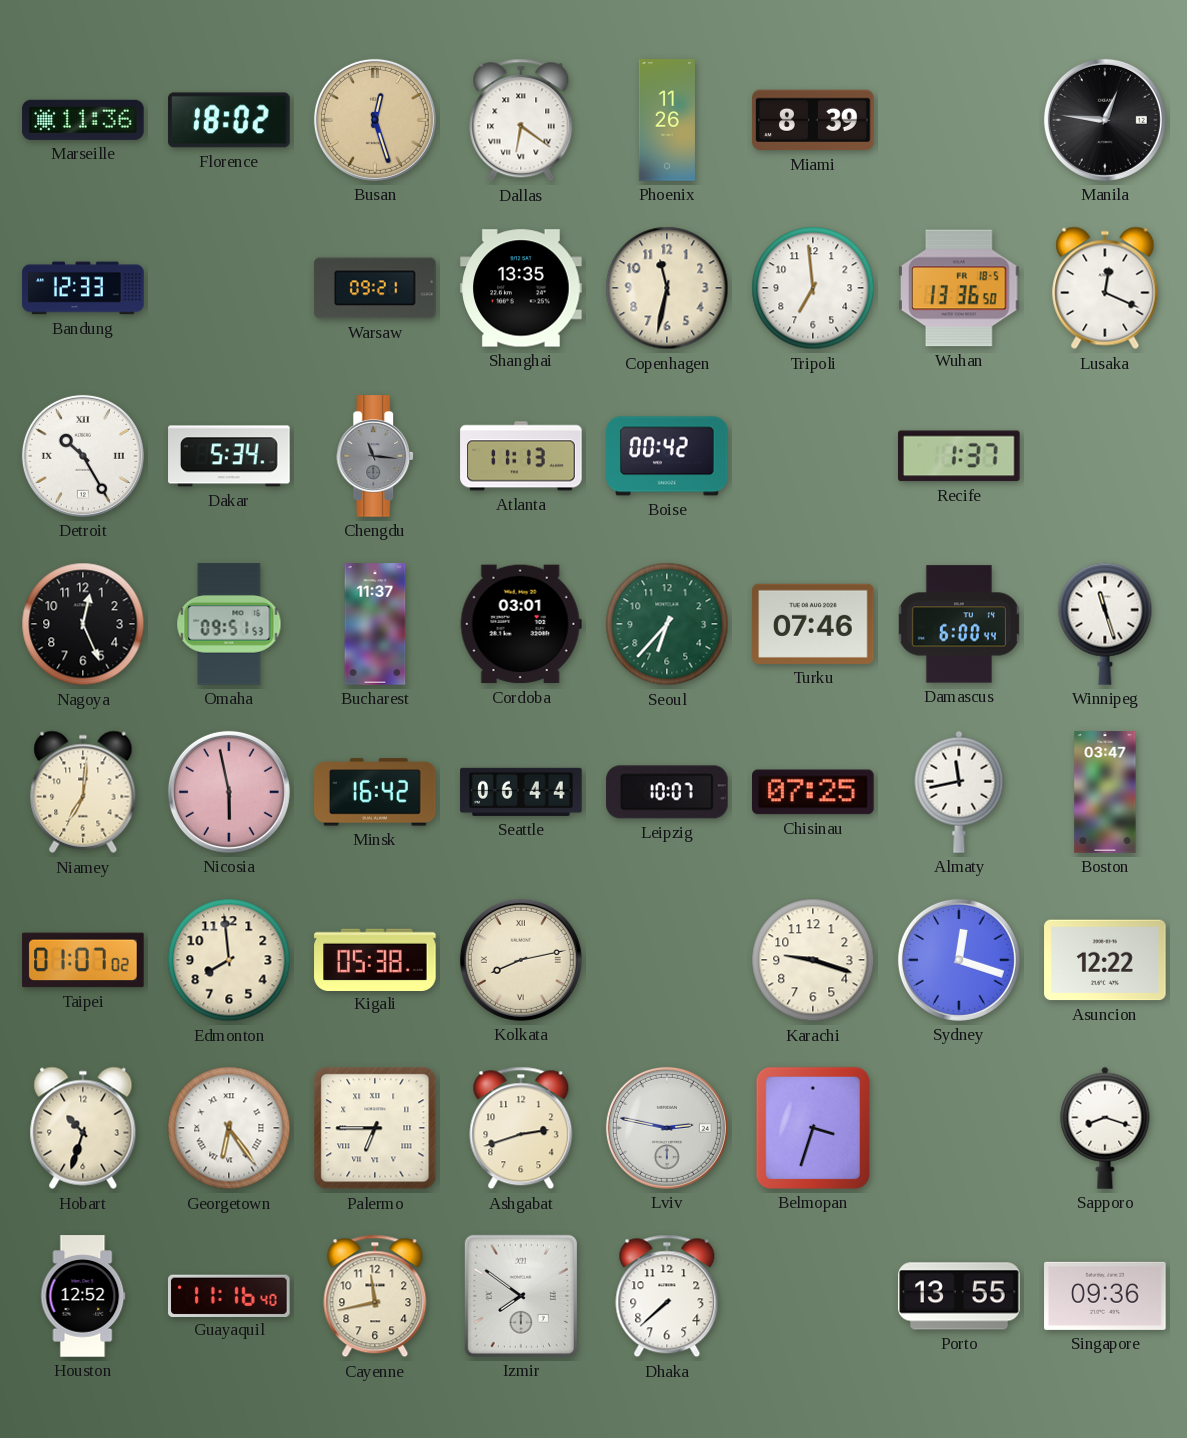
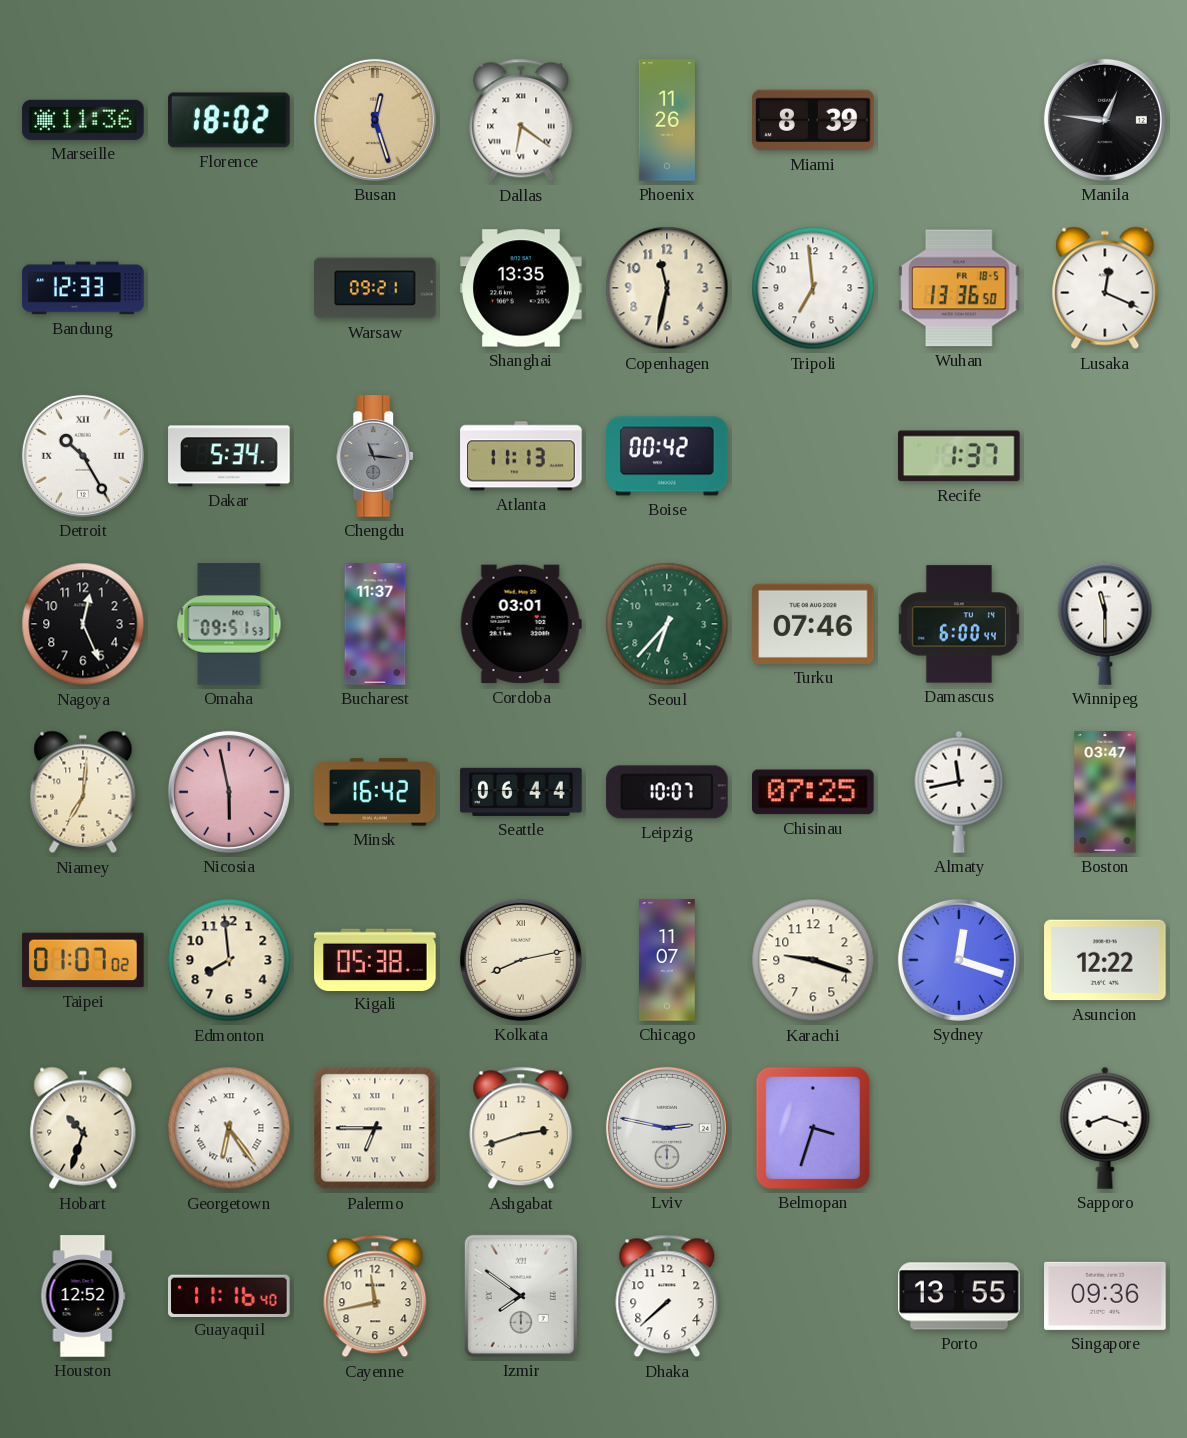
Winnipeg: 11:27 -> 11:30 (1105, 624)
Chicago: none -> 11:07 (668, 960)
